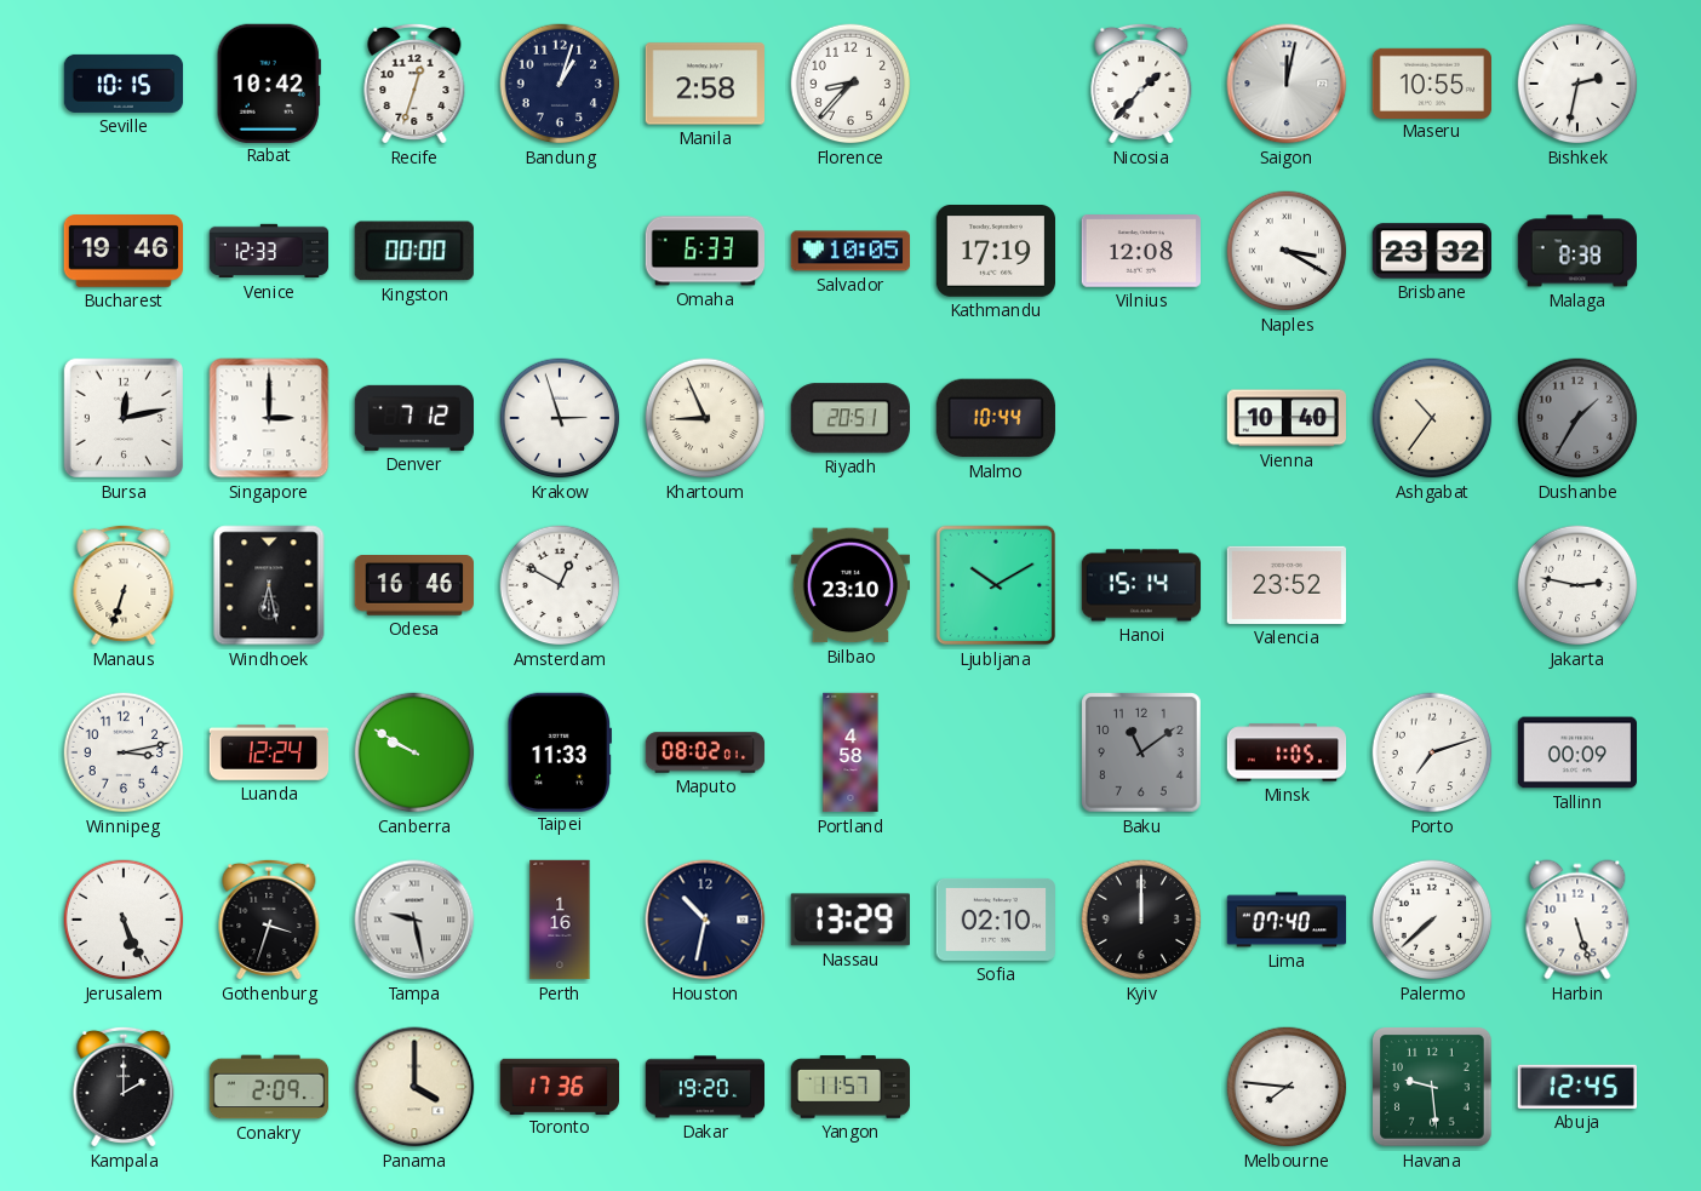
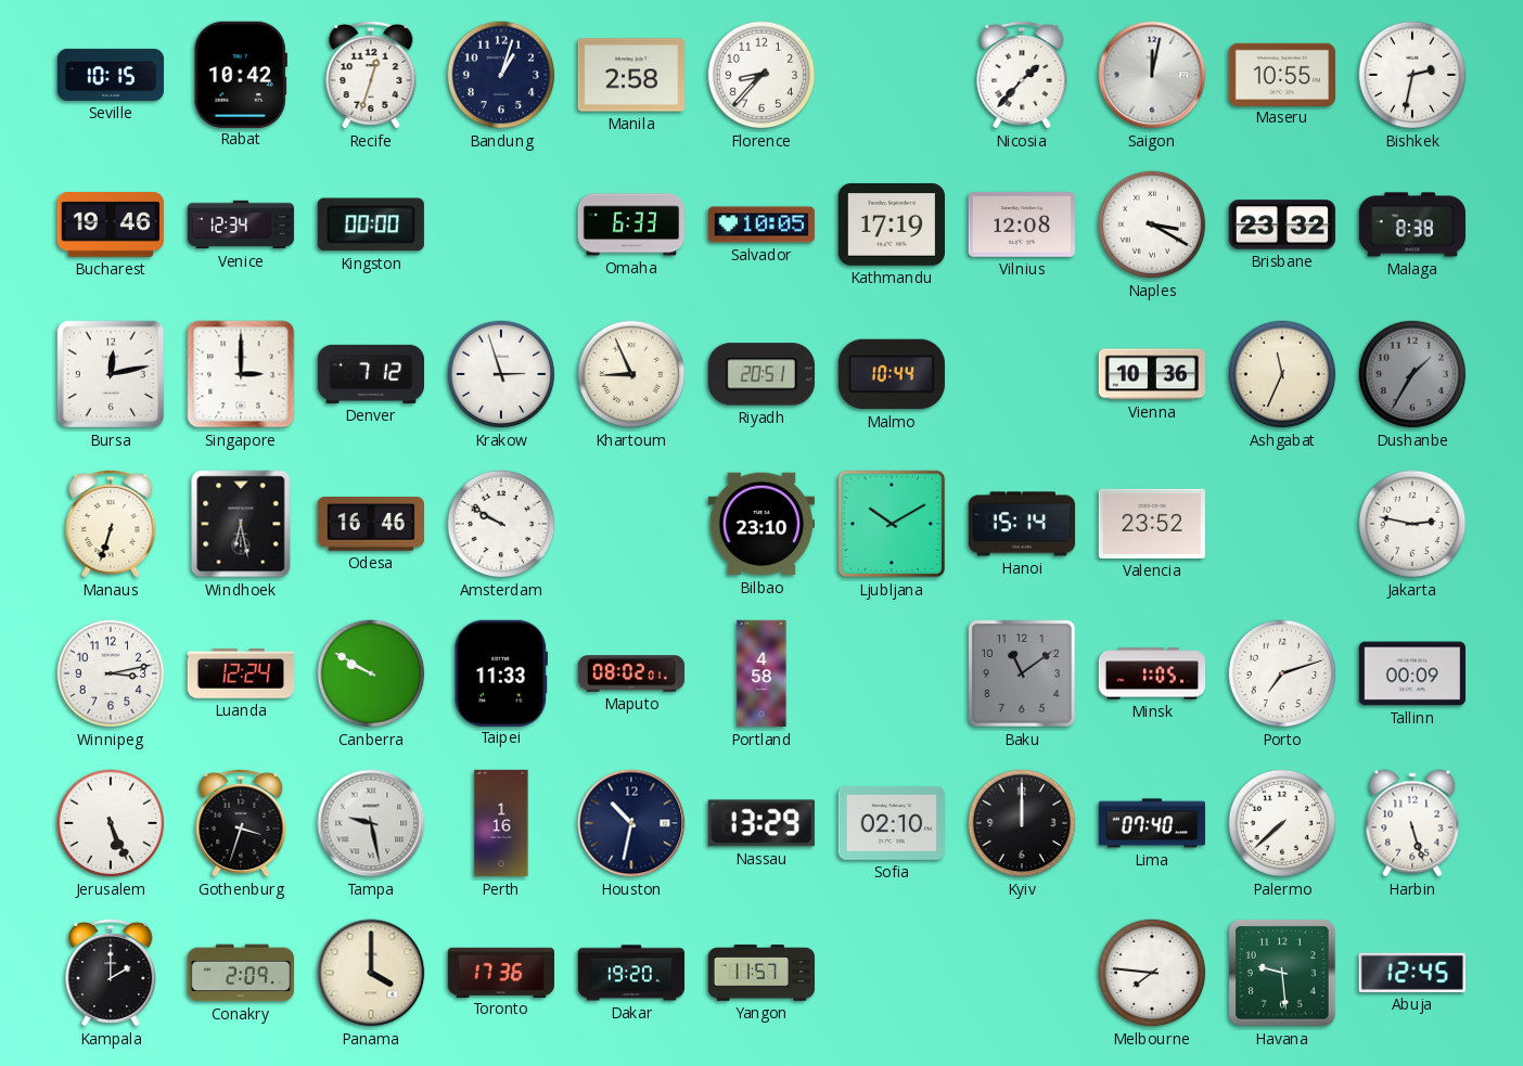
Venice: 12:33 -> 12:34 (241, 224)
Vienna: 10:40 -> 10:36 (1151, 374)
Ashgabat: 10:36 -> 11:34 (1282, 374)
Amsterdam: 12:50 -> 9:50 (501, 524)
